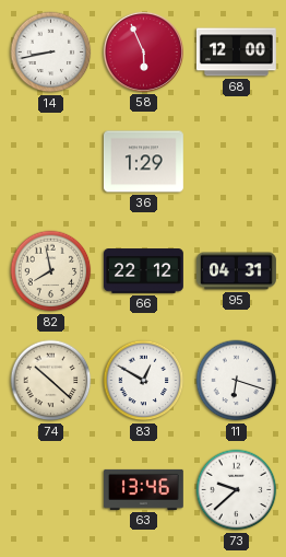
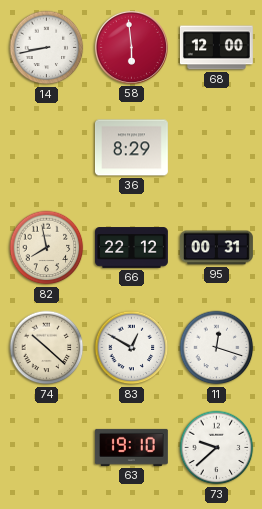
58: 5:56 -> 5:59 (131, 47)
36: 1:29 -> 8:29 (131, 148)
95: 04:31 -> 00:31 (216, 248)
11: 6:18 -> 12:18 (217, 348)
63: 13:46 -> 19:10 (131, 447)
